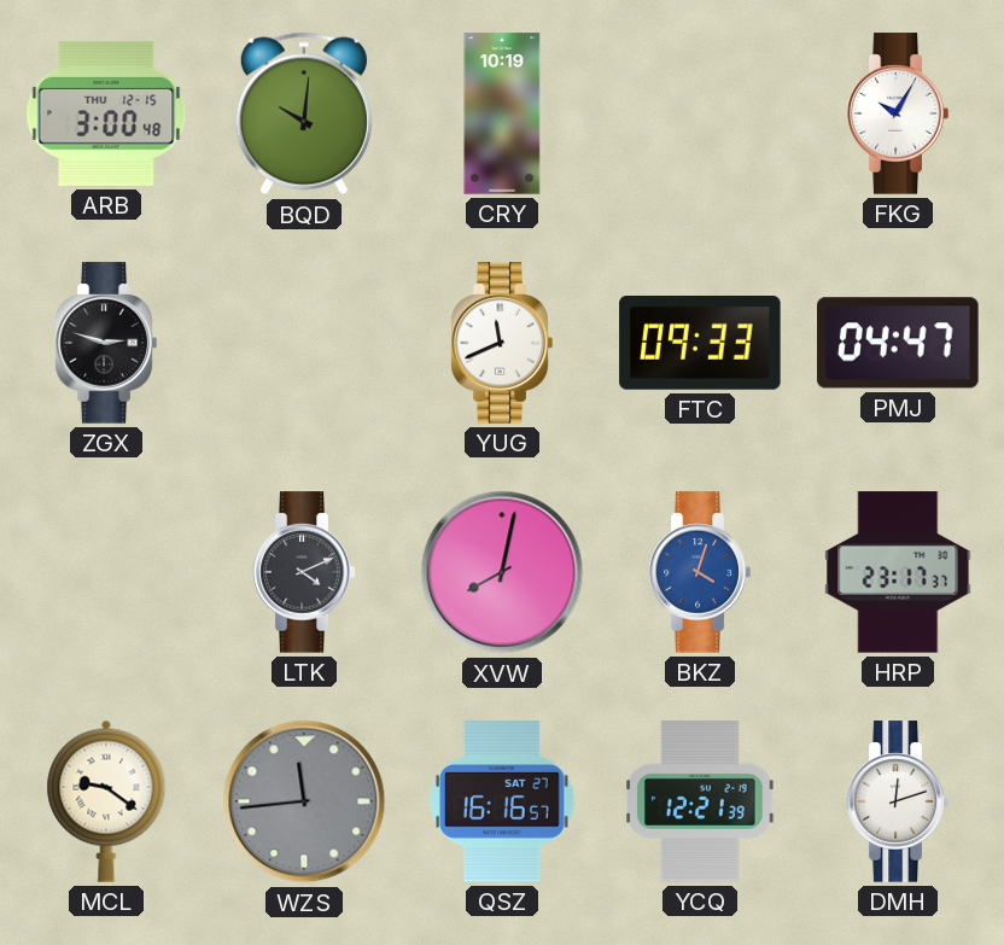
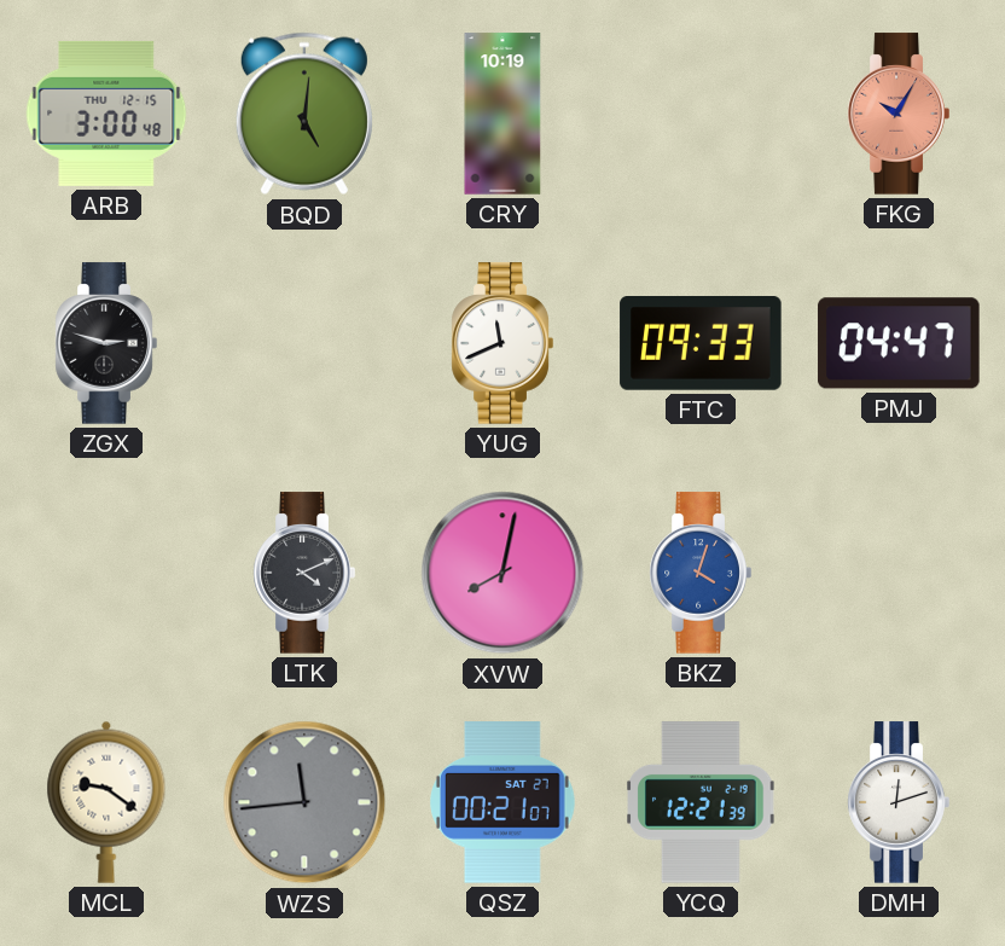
BQD: 10:01 -> 5:01 (304, 114)
FKG dial: white -> salmon (899, 114)
HRP: 23:17 -> none (898, 572)
QSZ: 16:16 -> 00:21 (504, 802)
